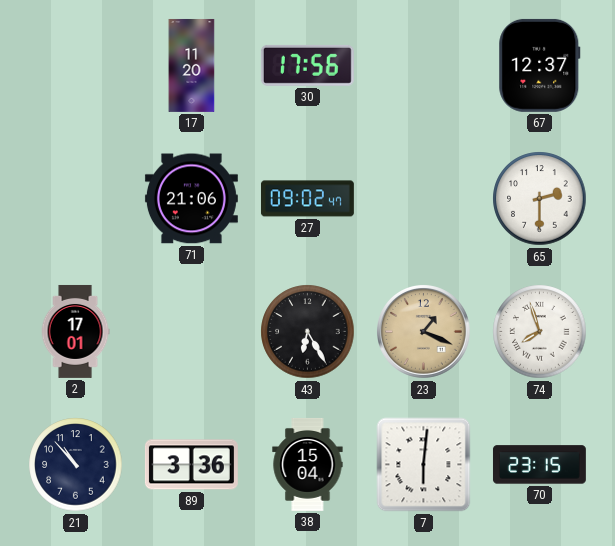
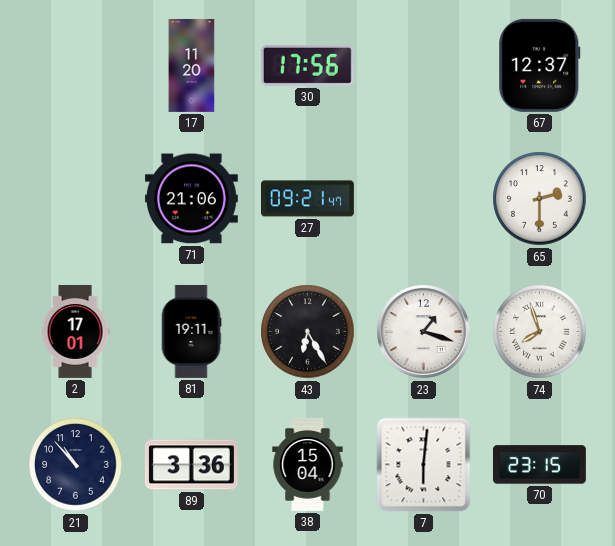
27: 09:02 -> 09:21 (307, 199)
81: none -> 19:11 (191, 331)
23: 1:19 -> 1:18 (424, 332)
23 dial: champagne -> white (424, 332)
